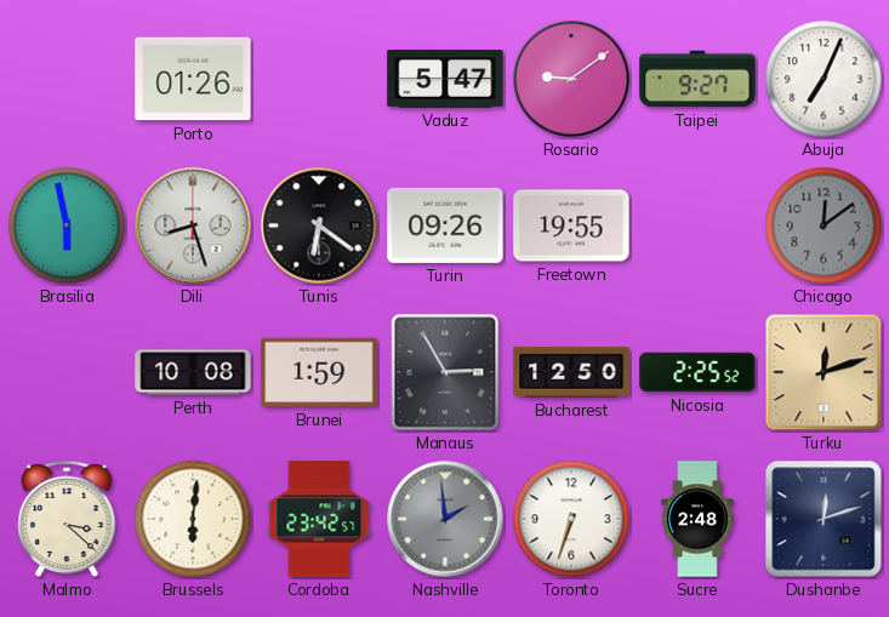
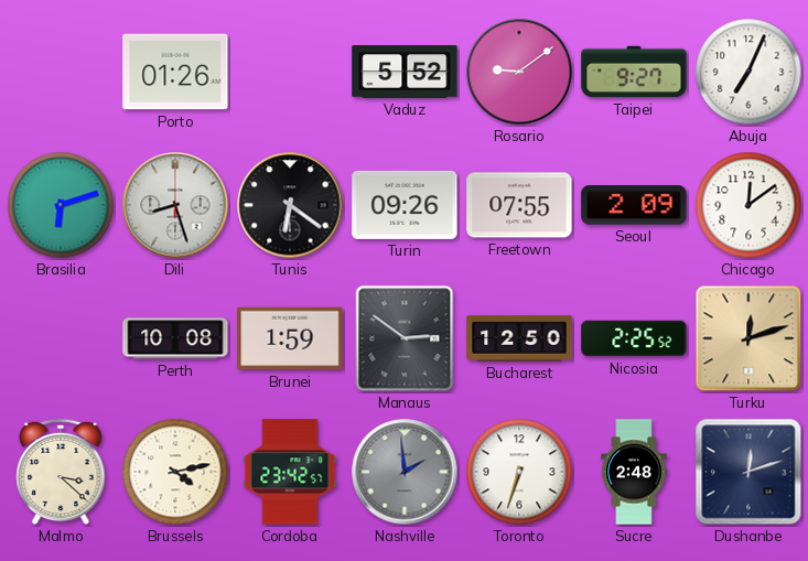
Vaduz: 5:47 -> 5:52 (405, 72)
Brasilia: 5:58 -> 6:12 (61, 205)
Freetown: 19:55 -> 07:55 (519, 205)
Seoul: none -> 2:09 (634, 205)
Chicago dial: grey -> white (748, 205)
Manaus: 2:55 -> 2:51 (405, 338)
Brussels: 6:01 -> 4:13 (175, 472)
